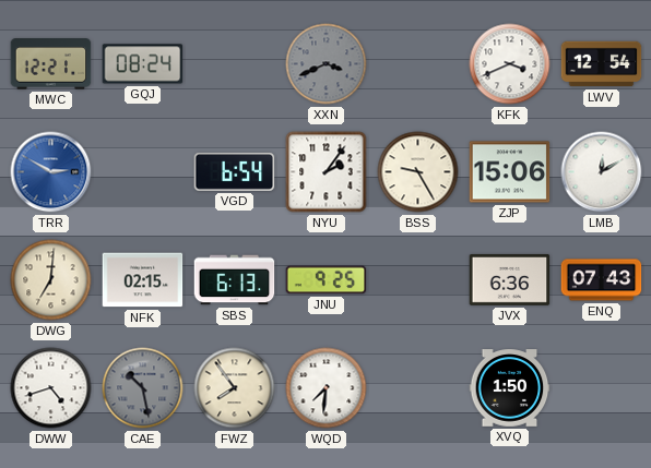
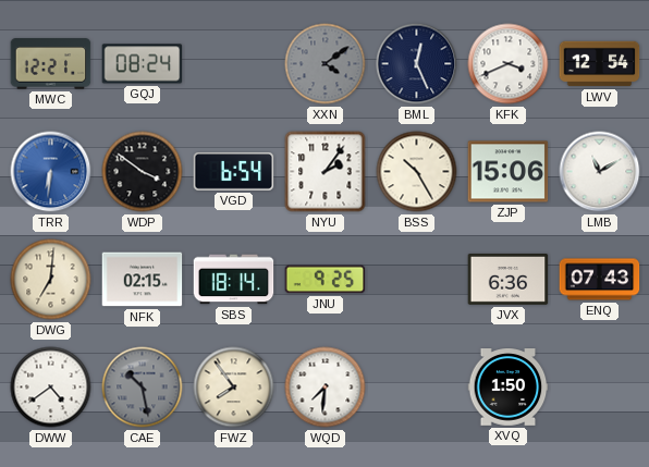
XXN: 3:41 -> 4:09 (326, 64)
BML: none -> 12:26 (417, 64)
TRR: 2:50 -> 6:31 (51, 172)
WDP: none -> 3:51 (143, 172)
BSS: 9:25 -> 10:25 (417, 172)
LMB: 12:10 -> 11:10 (600, 172)
SBS: 6:13 -> 18:14 (234, 280)
DWW: 4:42 -> 4:39 (51, 388)
